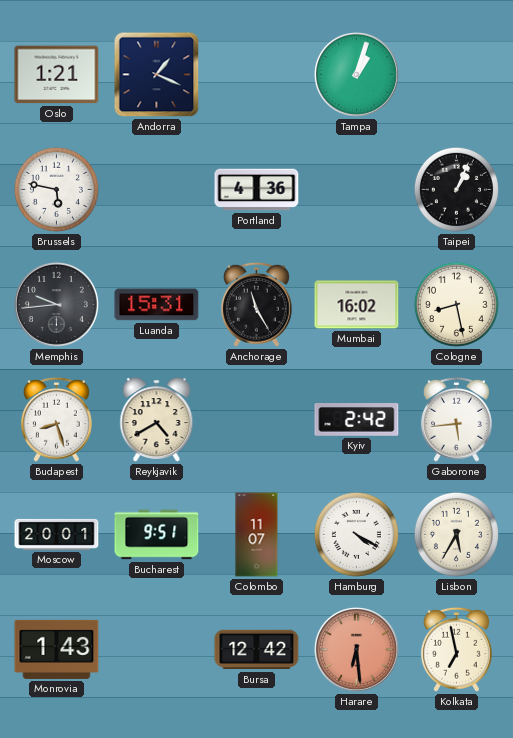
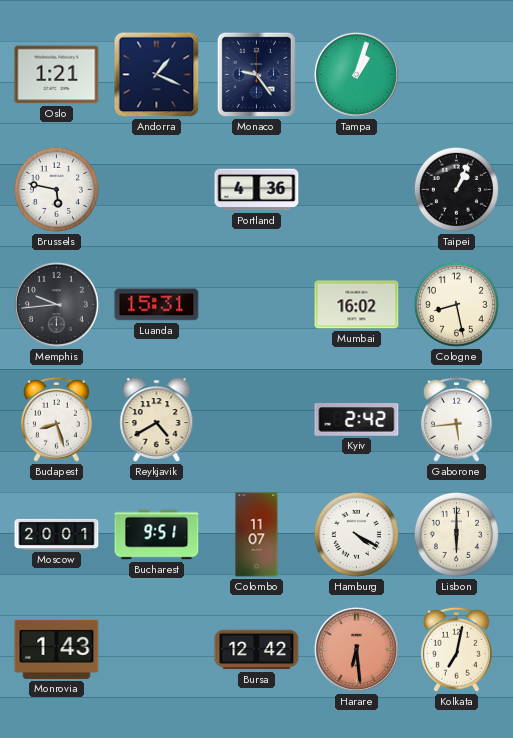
Monaco: none -> 9:24 (256, 74)
Anchorage: 11:25 -> none (257, 304)
Lisbon: 5:35 -> 6:00 (456, 534)
Kolkata: 6:58 -> 7:02 (457, 649)
